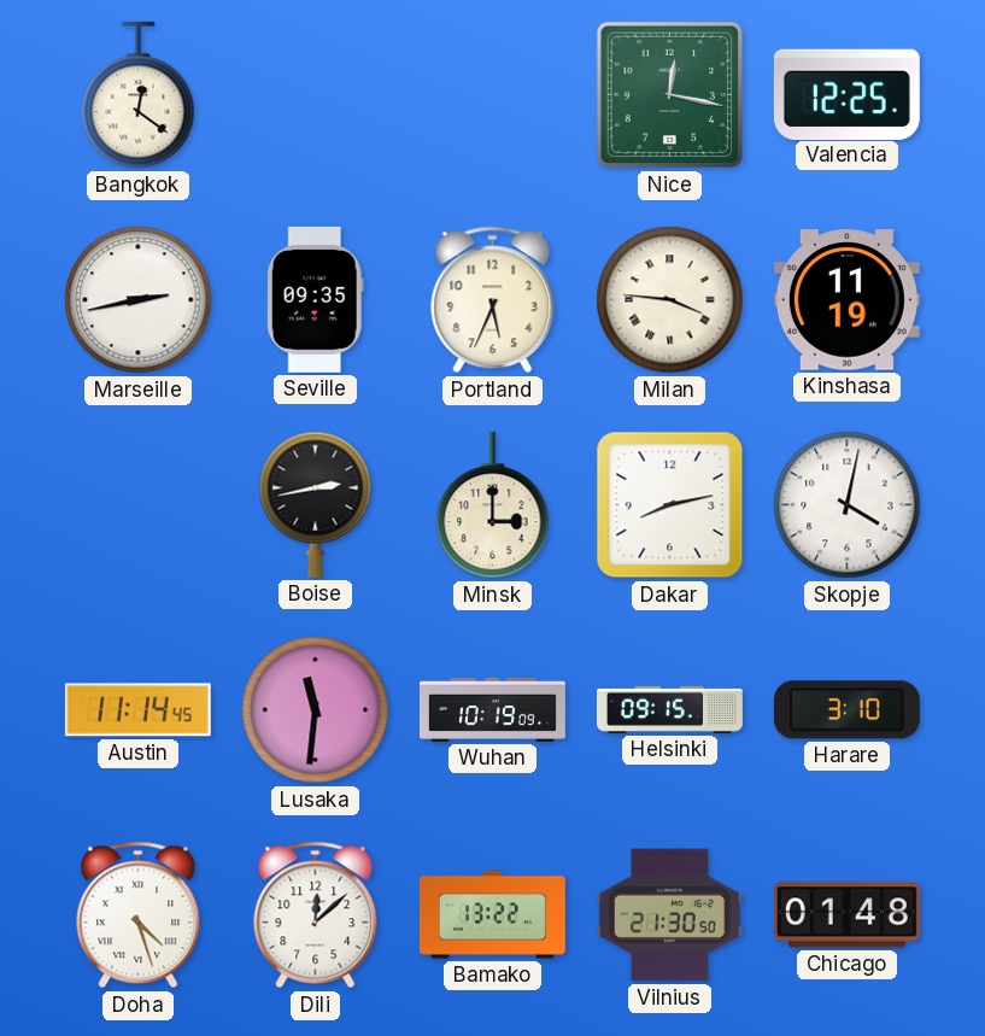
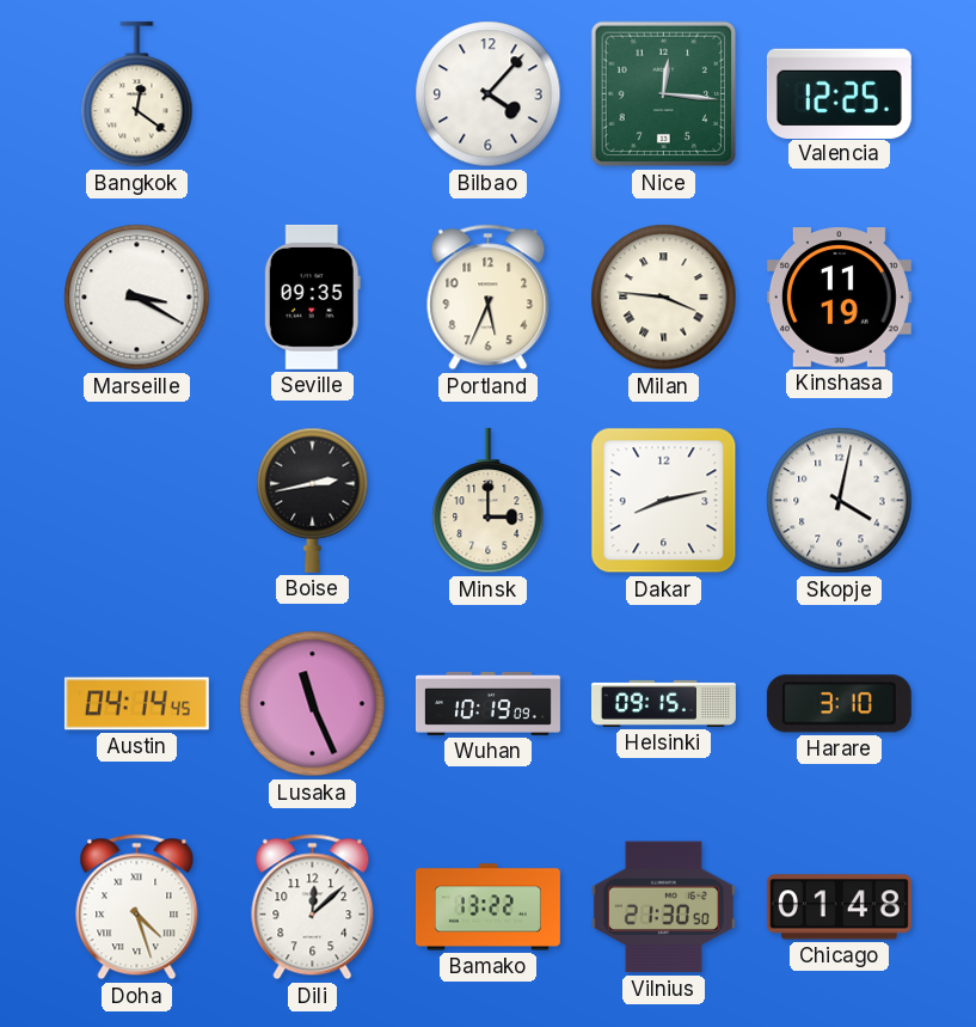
Bilbao: none -> 4:07 (489, 94)
Nice: 12:17 -> 12:16 (664, 94)
Marseille: 2:43 -> 3:20 (137, 298)
Austin: 11:14 -> 04:14 (136, 704)
Lusaka: 11:31 -> 11:26 (313, 704)
